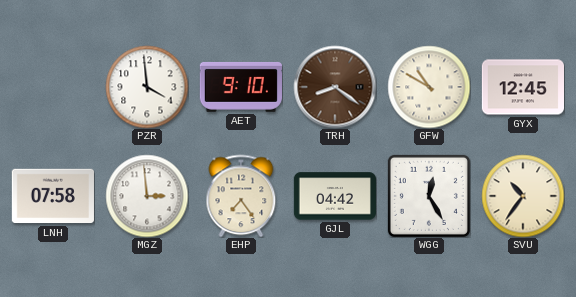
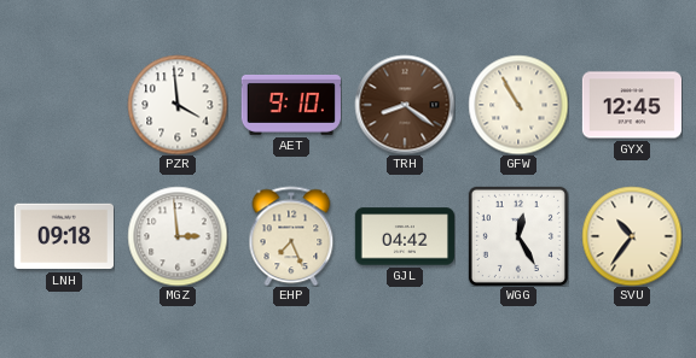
GFW: 10:50 -> 10:55 (518, 105)
LNH: 07:58 -> 09:18 (64, 236)
EHP: 7:24 -> 7:26 (291, 236)
